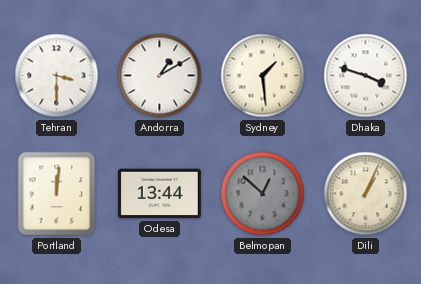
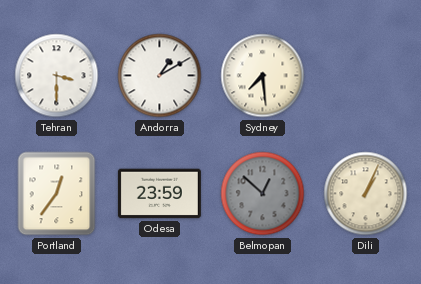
Sydney: 1:29 -> 7:29 (263, 76)
Dhaka: 3:48 -> none (366, 76)
Portland: 12:01 -> 12:36 (57, 194)
Odesa: 13:44 -> 23:59 (159, 194)
